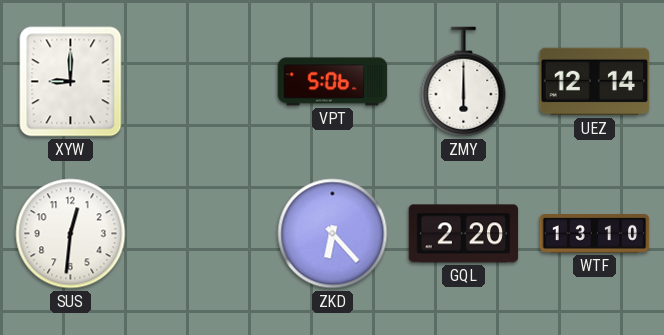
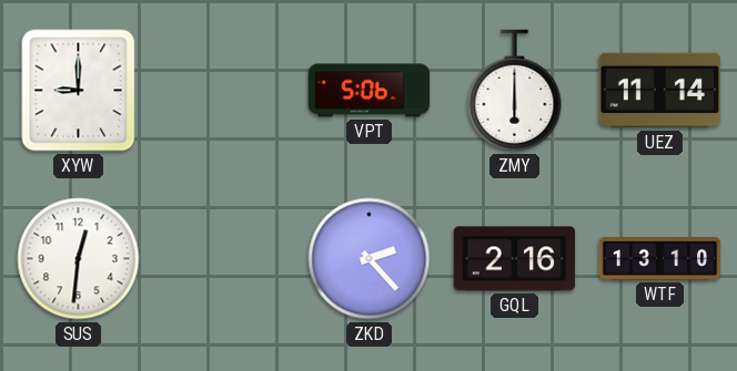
UEZ: 12:14 -> 11:14 (660, 91)
ZKD: 6:23 -> 2:23 (370, 259)
GQL: 2:20 -> 2:16 (515, 259)
